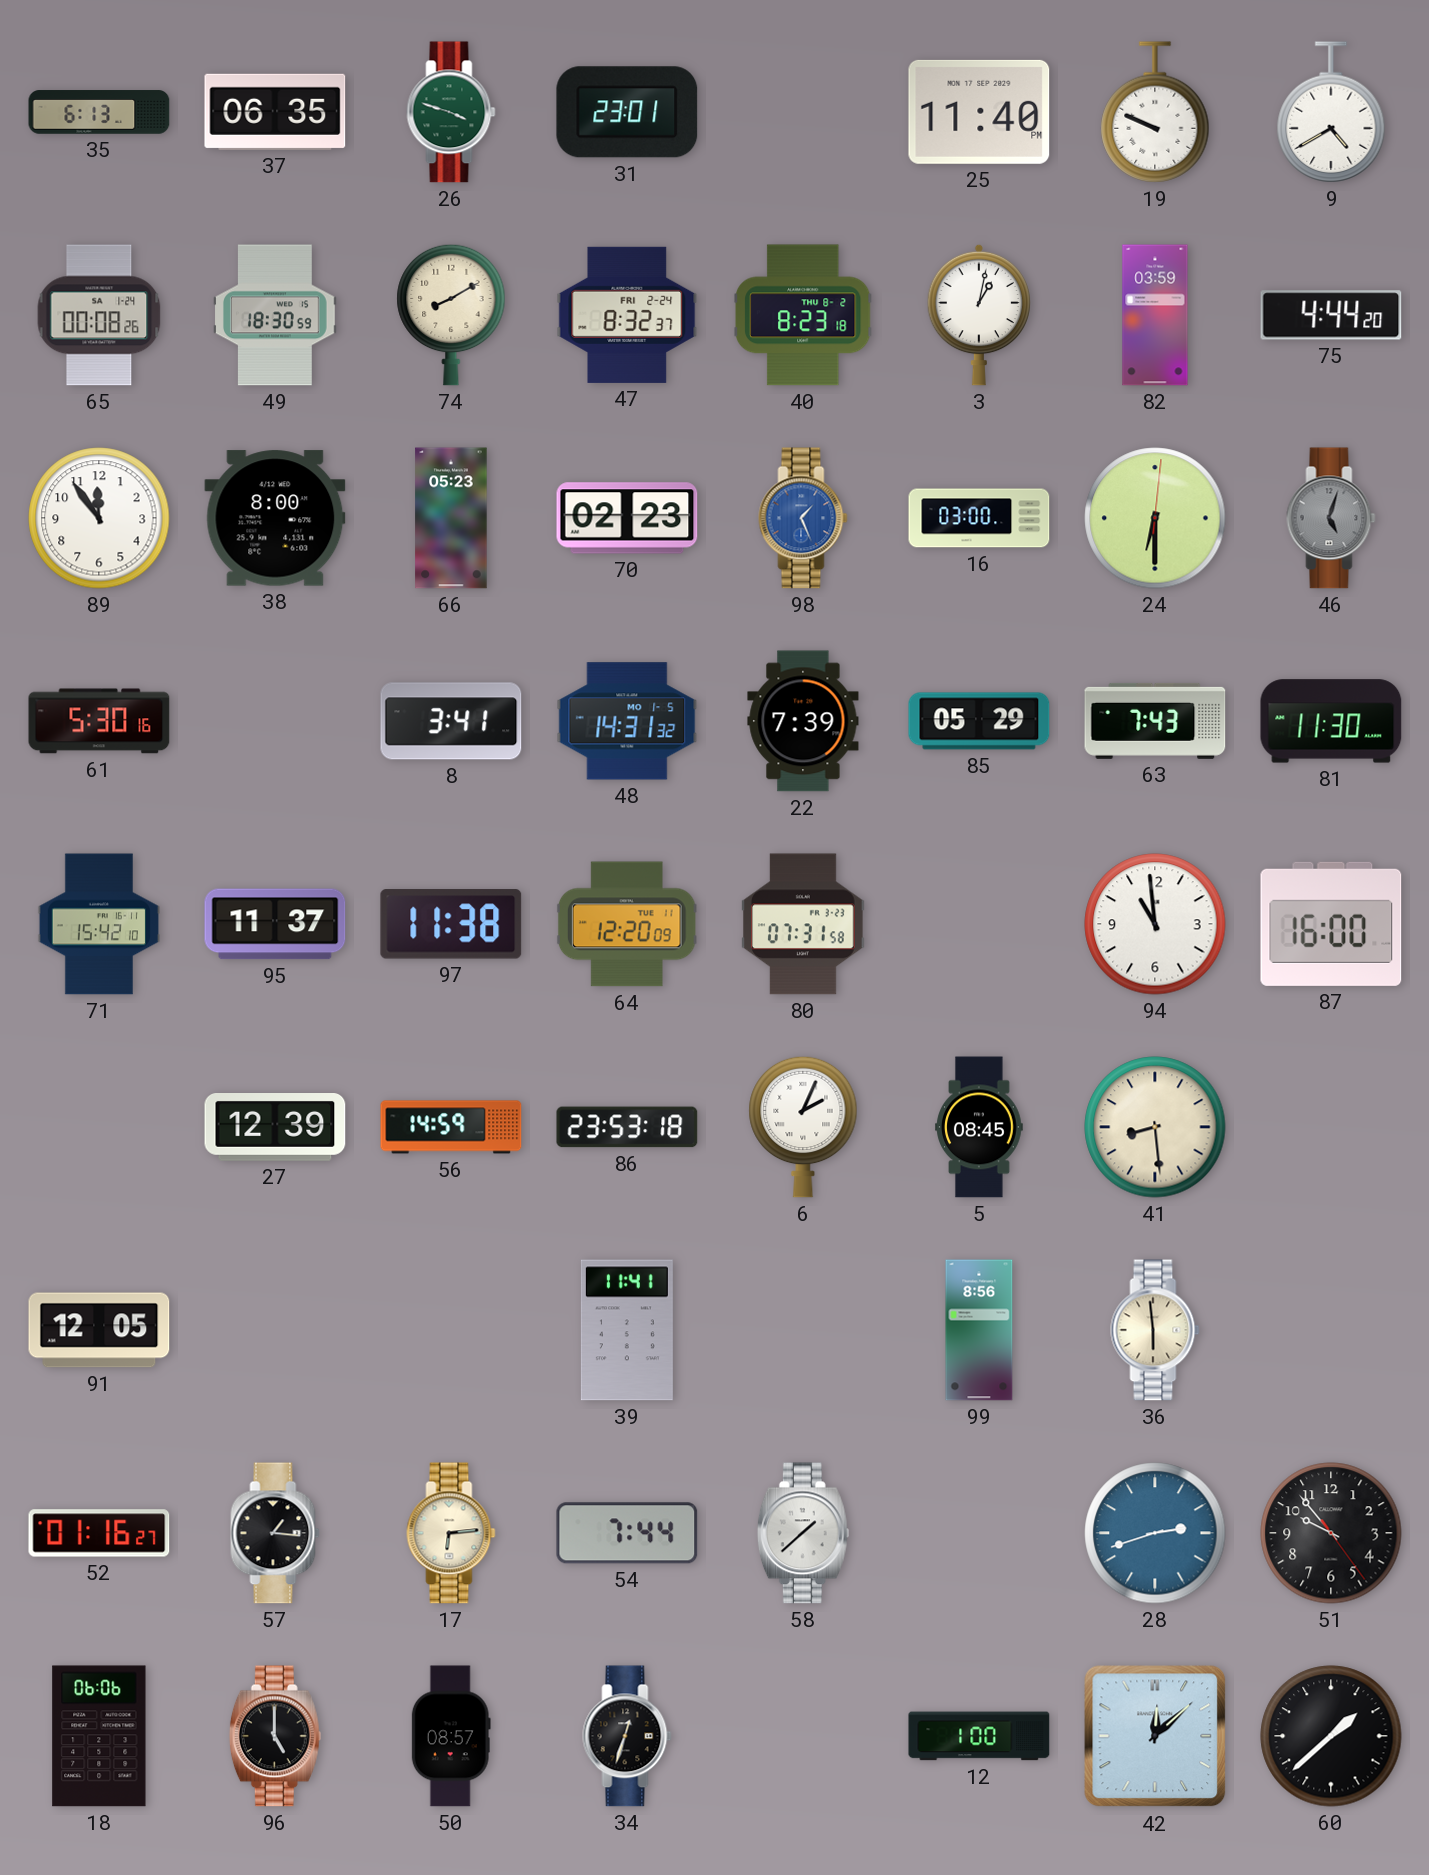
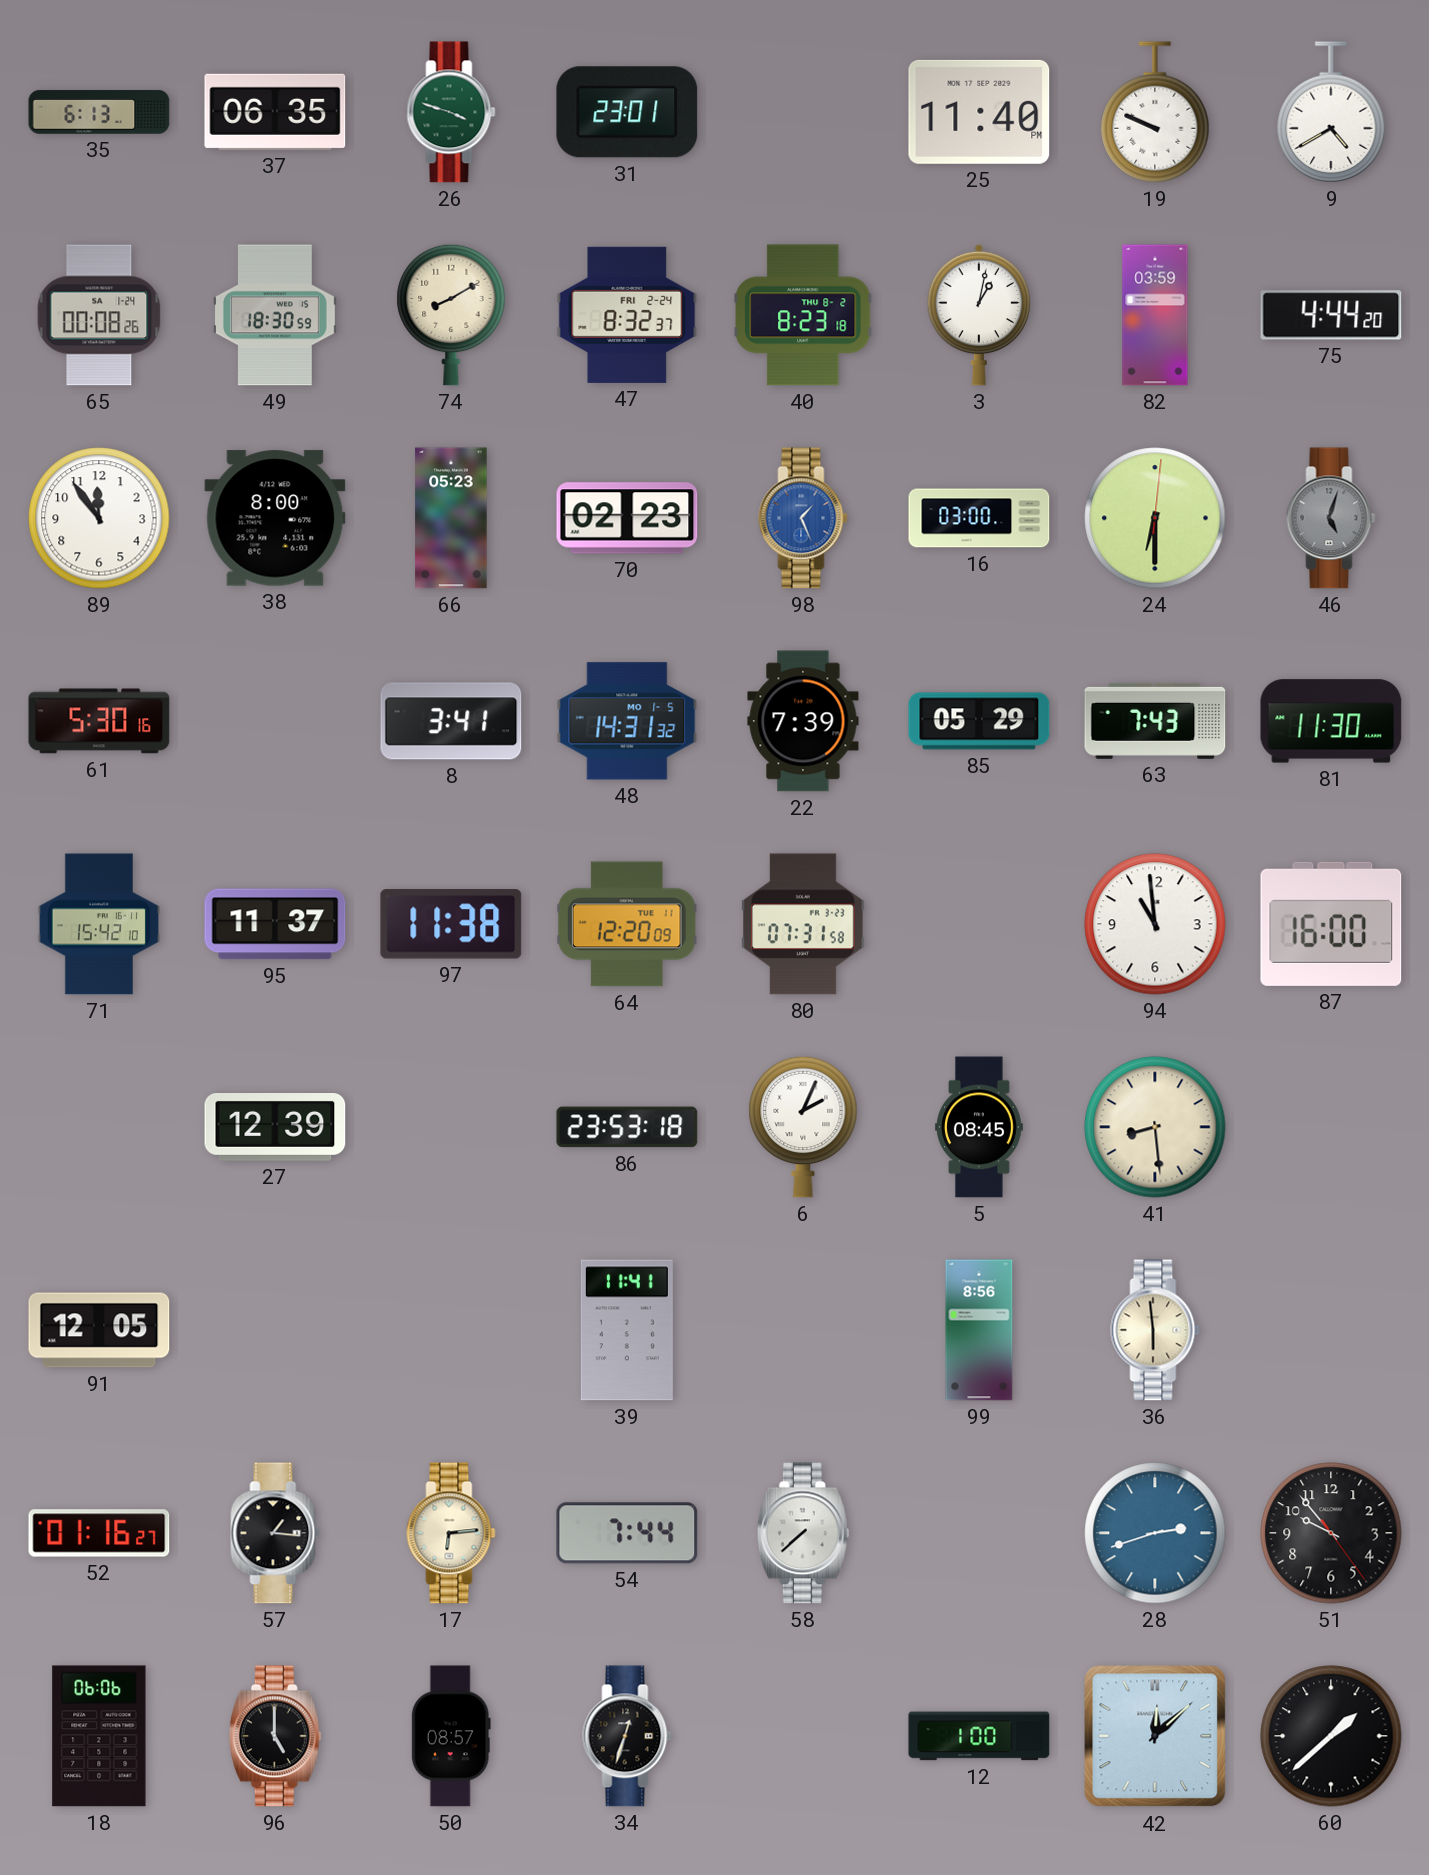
56: 14:59 -> none (451, 1127)
58: 1:38 -> 7:38 (803, 1533)
